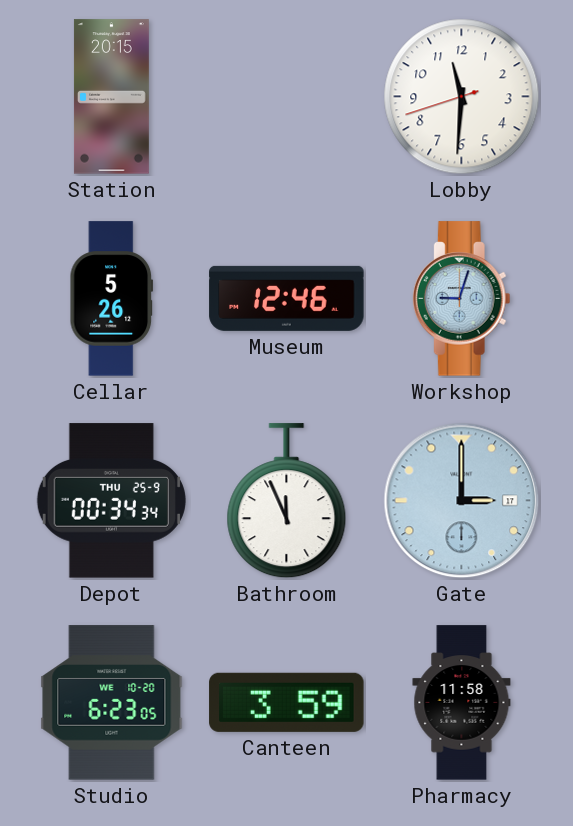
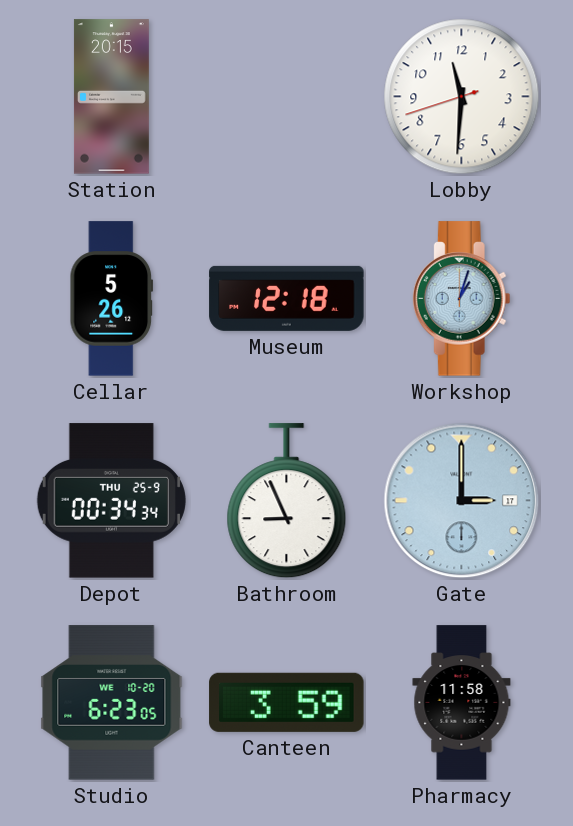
Museum: 12:46 -> 12:18 (287, 298)
Workshop: 9:03 -> 1:03 (461, 299)
Bathroom: 11:56 -> 8:56 (287, 501)
